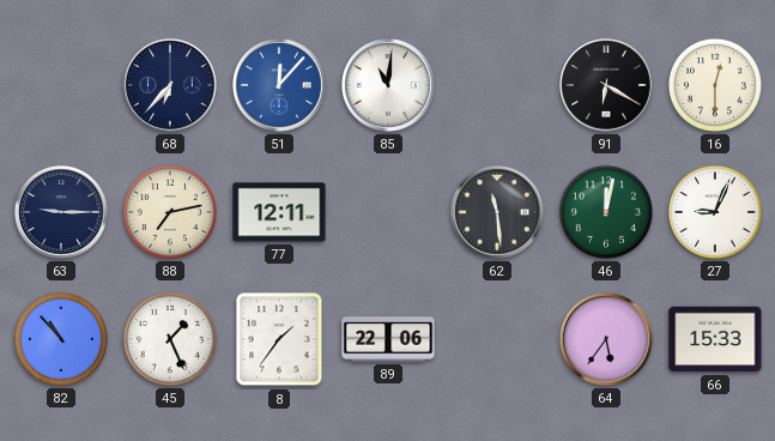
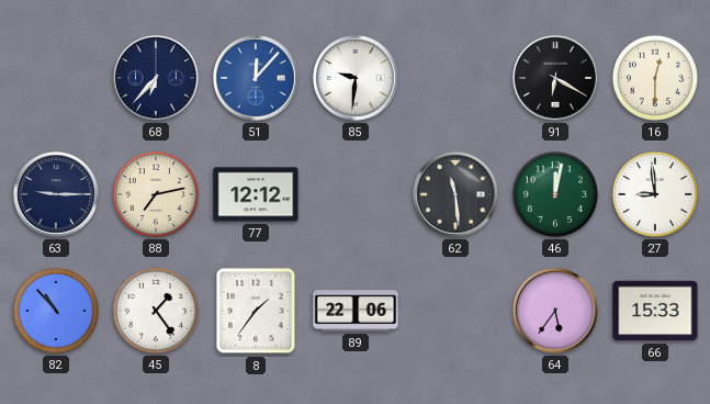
85: 11:01 -> 9:31 (356, 78)
77: 12:11 -> 12:12 (256, 194)
27: 9:04 -> 8:59 (655, 194)
45: 1:26 -> 1:24 (156, 311)
